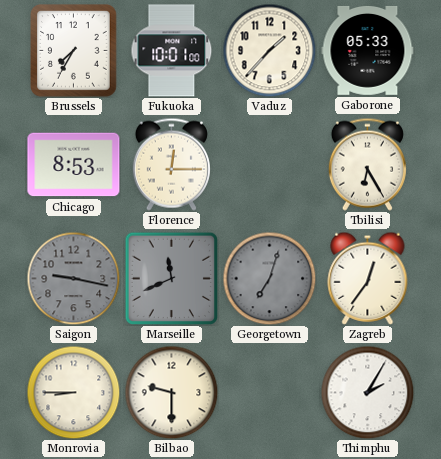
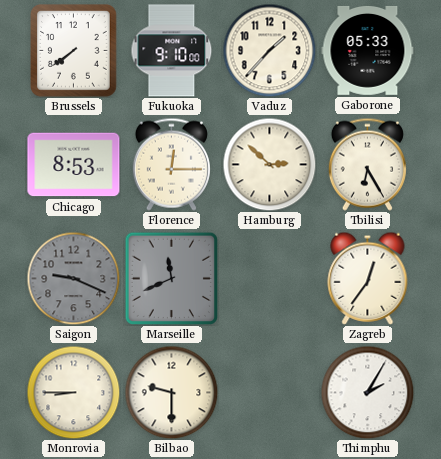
Brussels: 7:35 -> 7:39 (74, 51)
Fukuoka: 10:01 -> 9:10 (172, 51)
Hamburg: none -> 2:52 (269, 164)
Saigon: 9:17 -> 9:19 (73, 278)
Georgetown: 7:03 -> none (269, 278)
